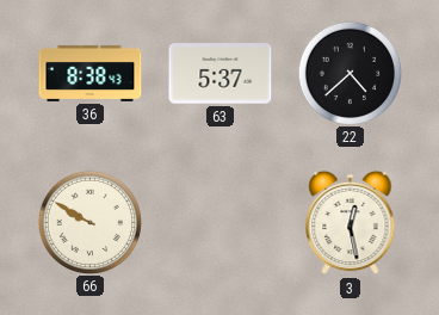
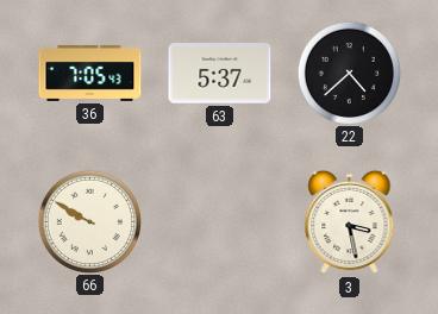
36: 8:38 -> 7:05 (90, 73)
3: 12:28 -> 3:28 (350, 222)
